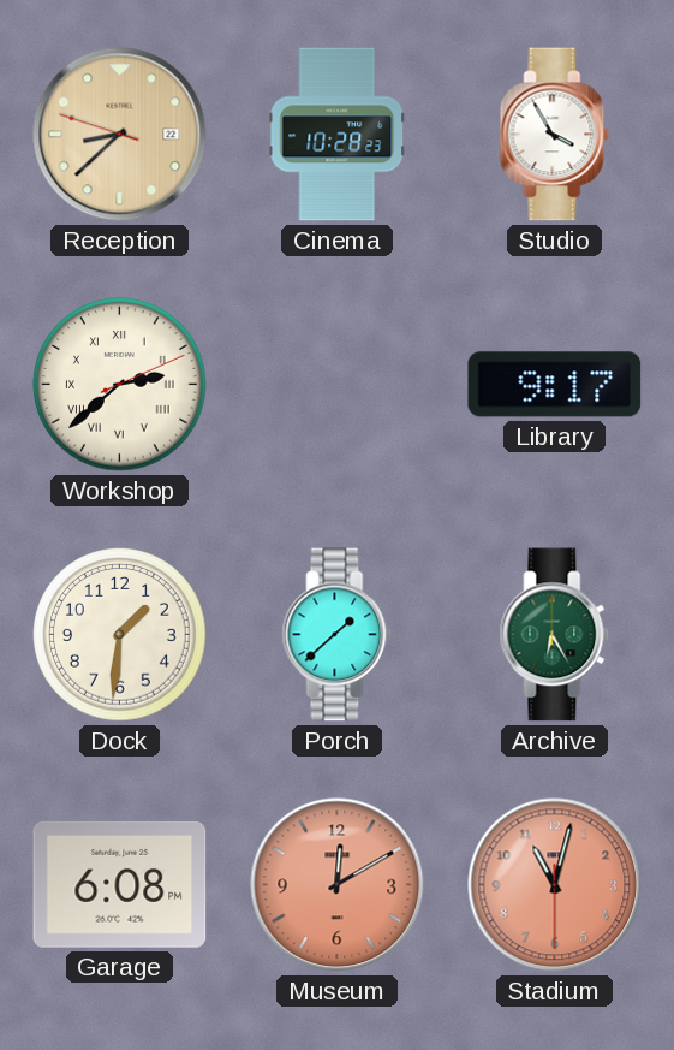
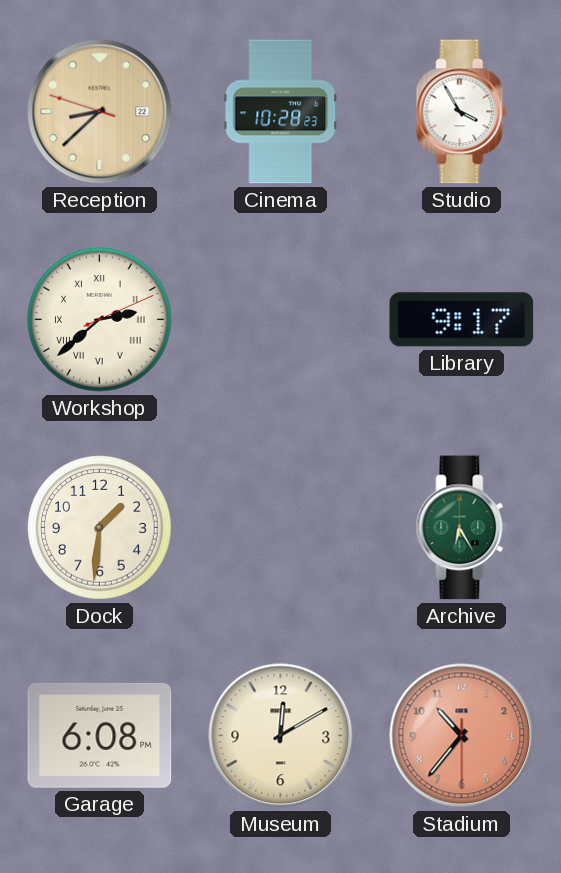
Porch: 1:38 -> none (338, 635)
Museum dial: salmon -> cream (281, 736)
Stadium: 11:02 -> 10:36 (462, 736)
